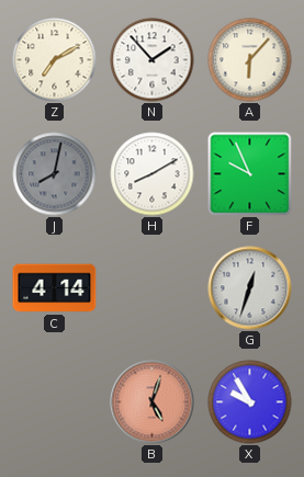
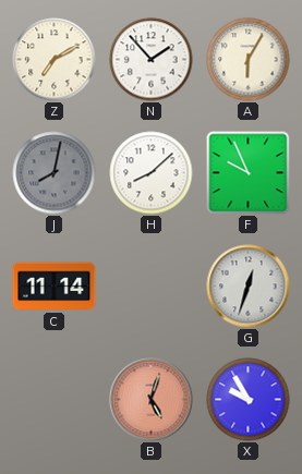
A: 6:07 -> 6:05 (249, 60)
H: 8:10 -> 8:08 (152, 173)
C: 4:14 -> 11:14 (55, 287)
